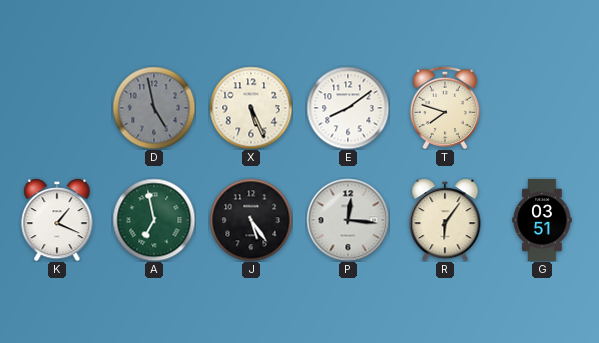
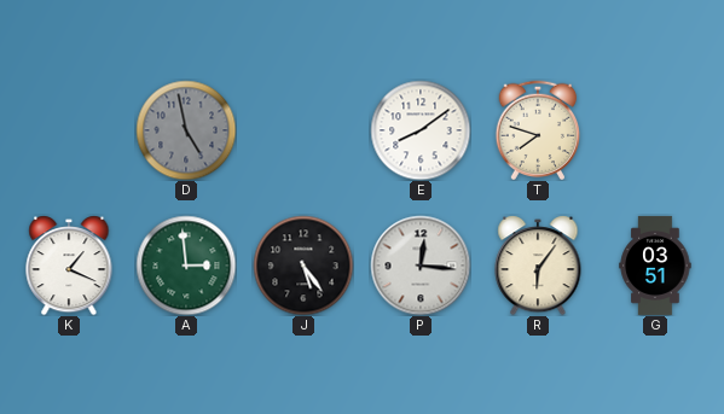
X: 5:26 -> none (251, 108)
A: 6:58 -> 2:59 (186, 266)
